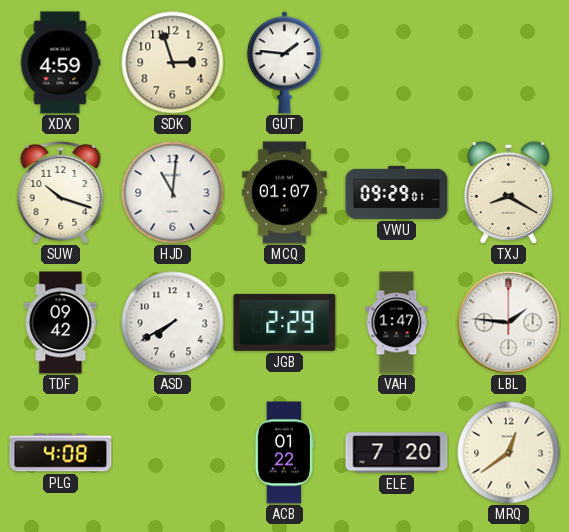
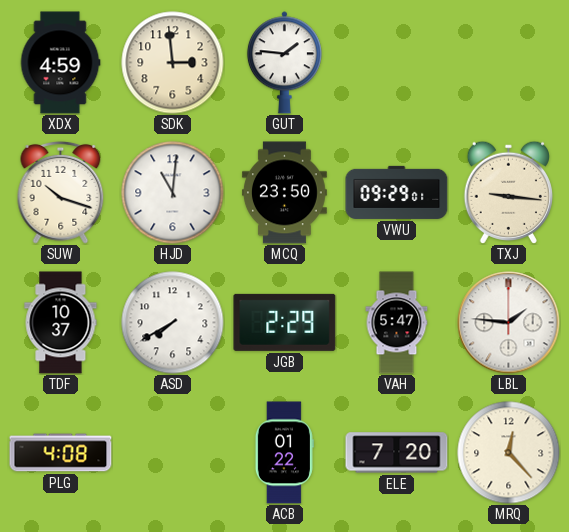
SDK: 2:57 -> 2:59 (173, 63)
MCQ: 01:07 -> 23:50 (284, 193)
TXJ: 8:20 -> 9:16 (508, 192)
TDF: 09:42 -> 10:37 (61, 323)
VAH: 1:47 -> 5:47 (397, 323)
MRQ: 12:39 -> 12:23 (509, 453)
